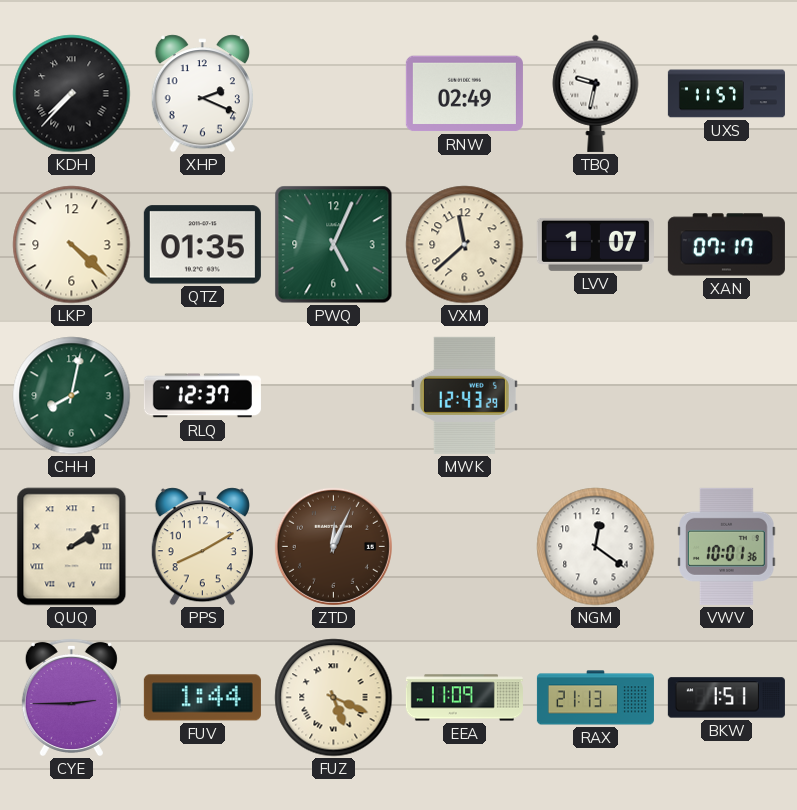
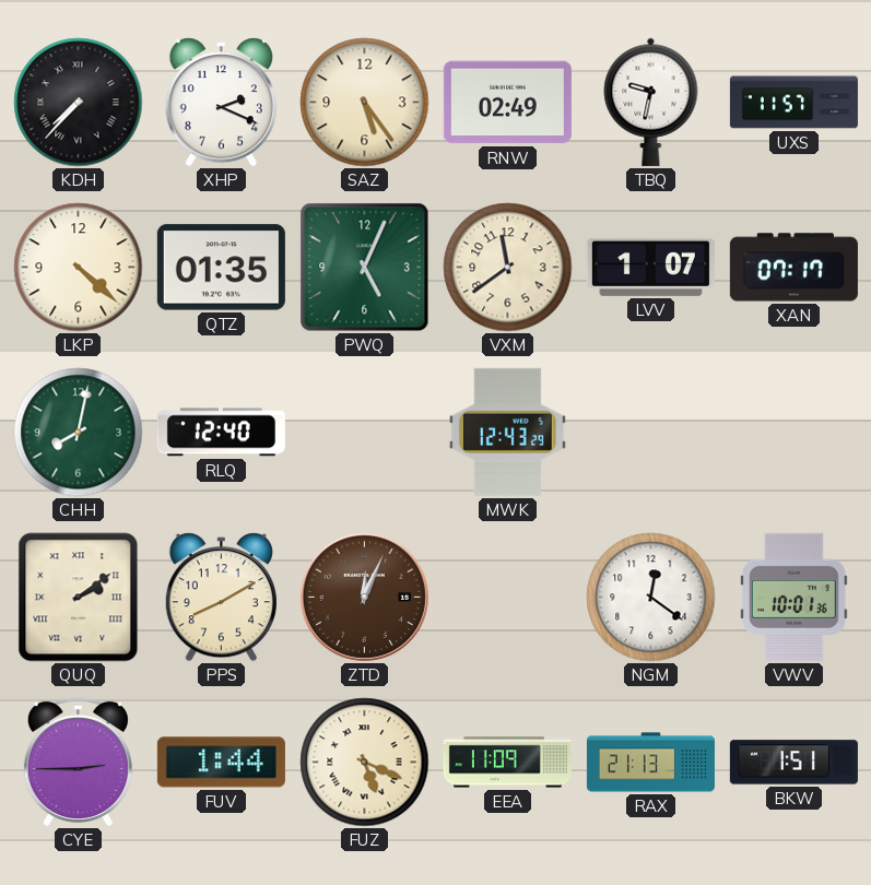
SAZ: none -> 5:24 (365, 103)
VXM: 11:38 -> 11:39 (508, 268)
RLQ: 12:37 -> 12:40 (221, 433)
